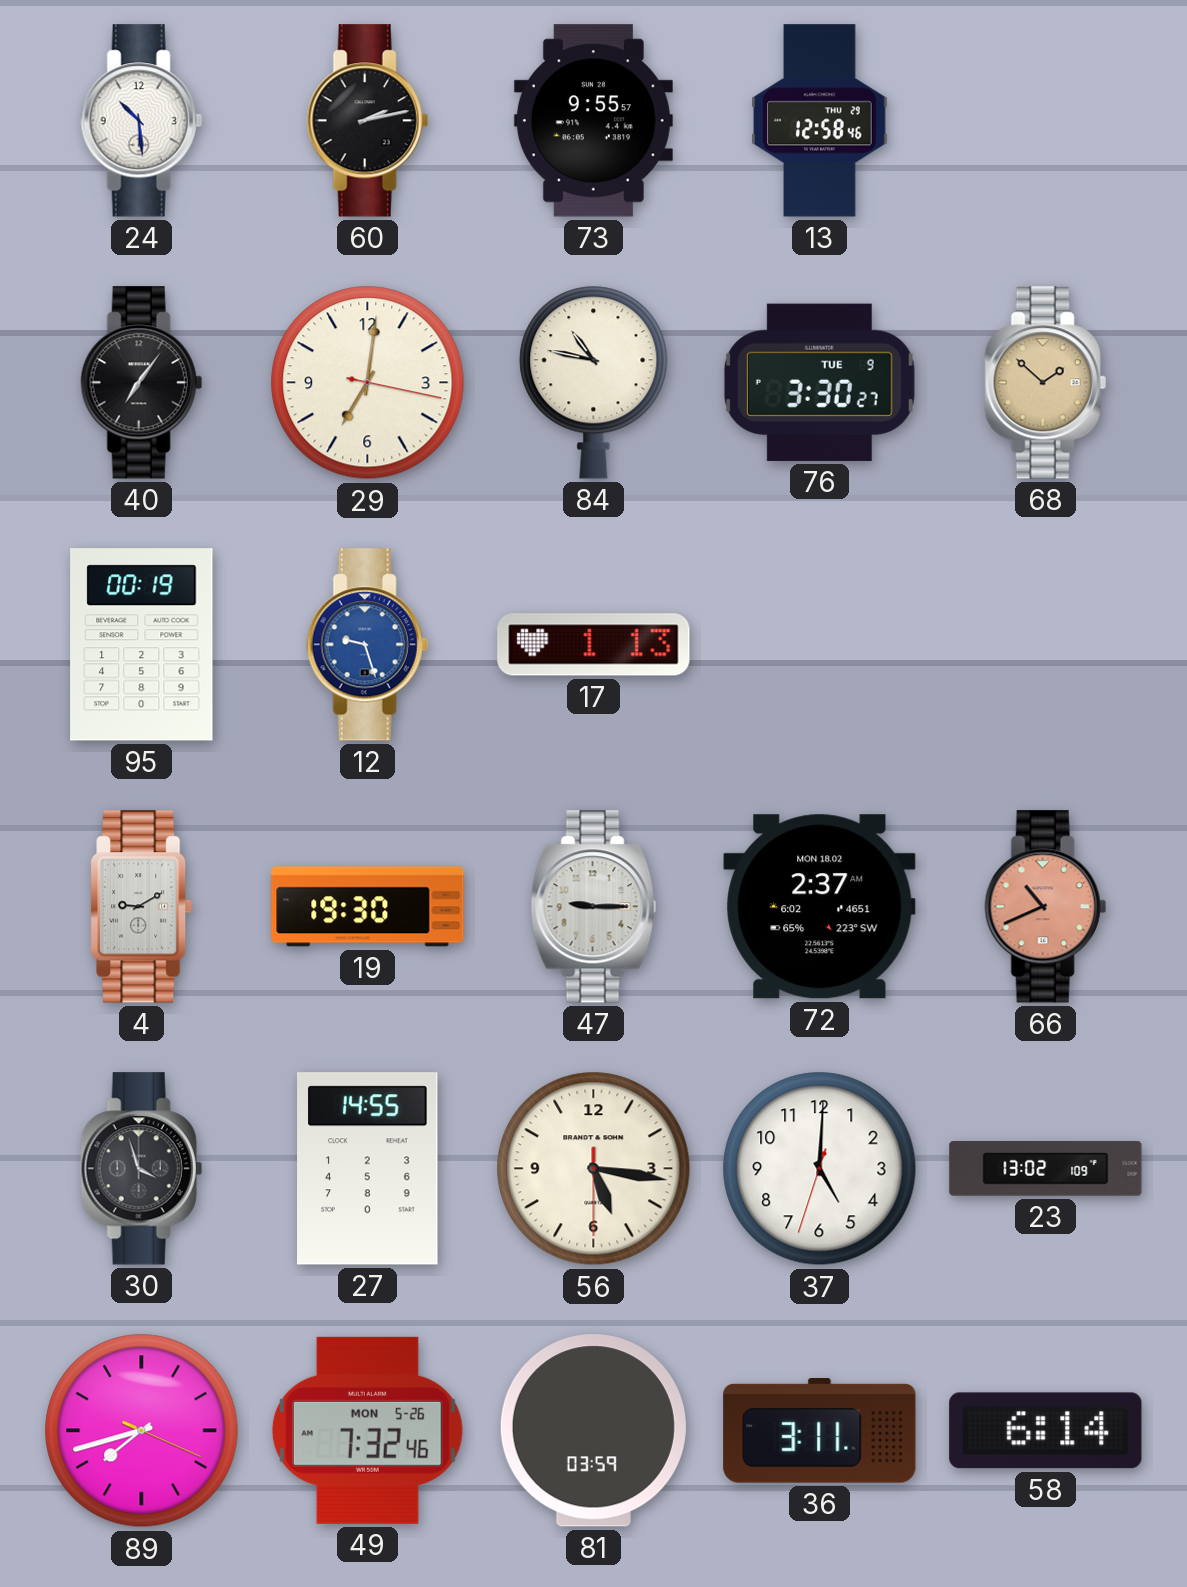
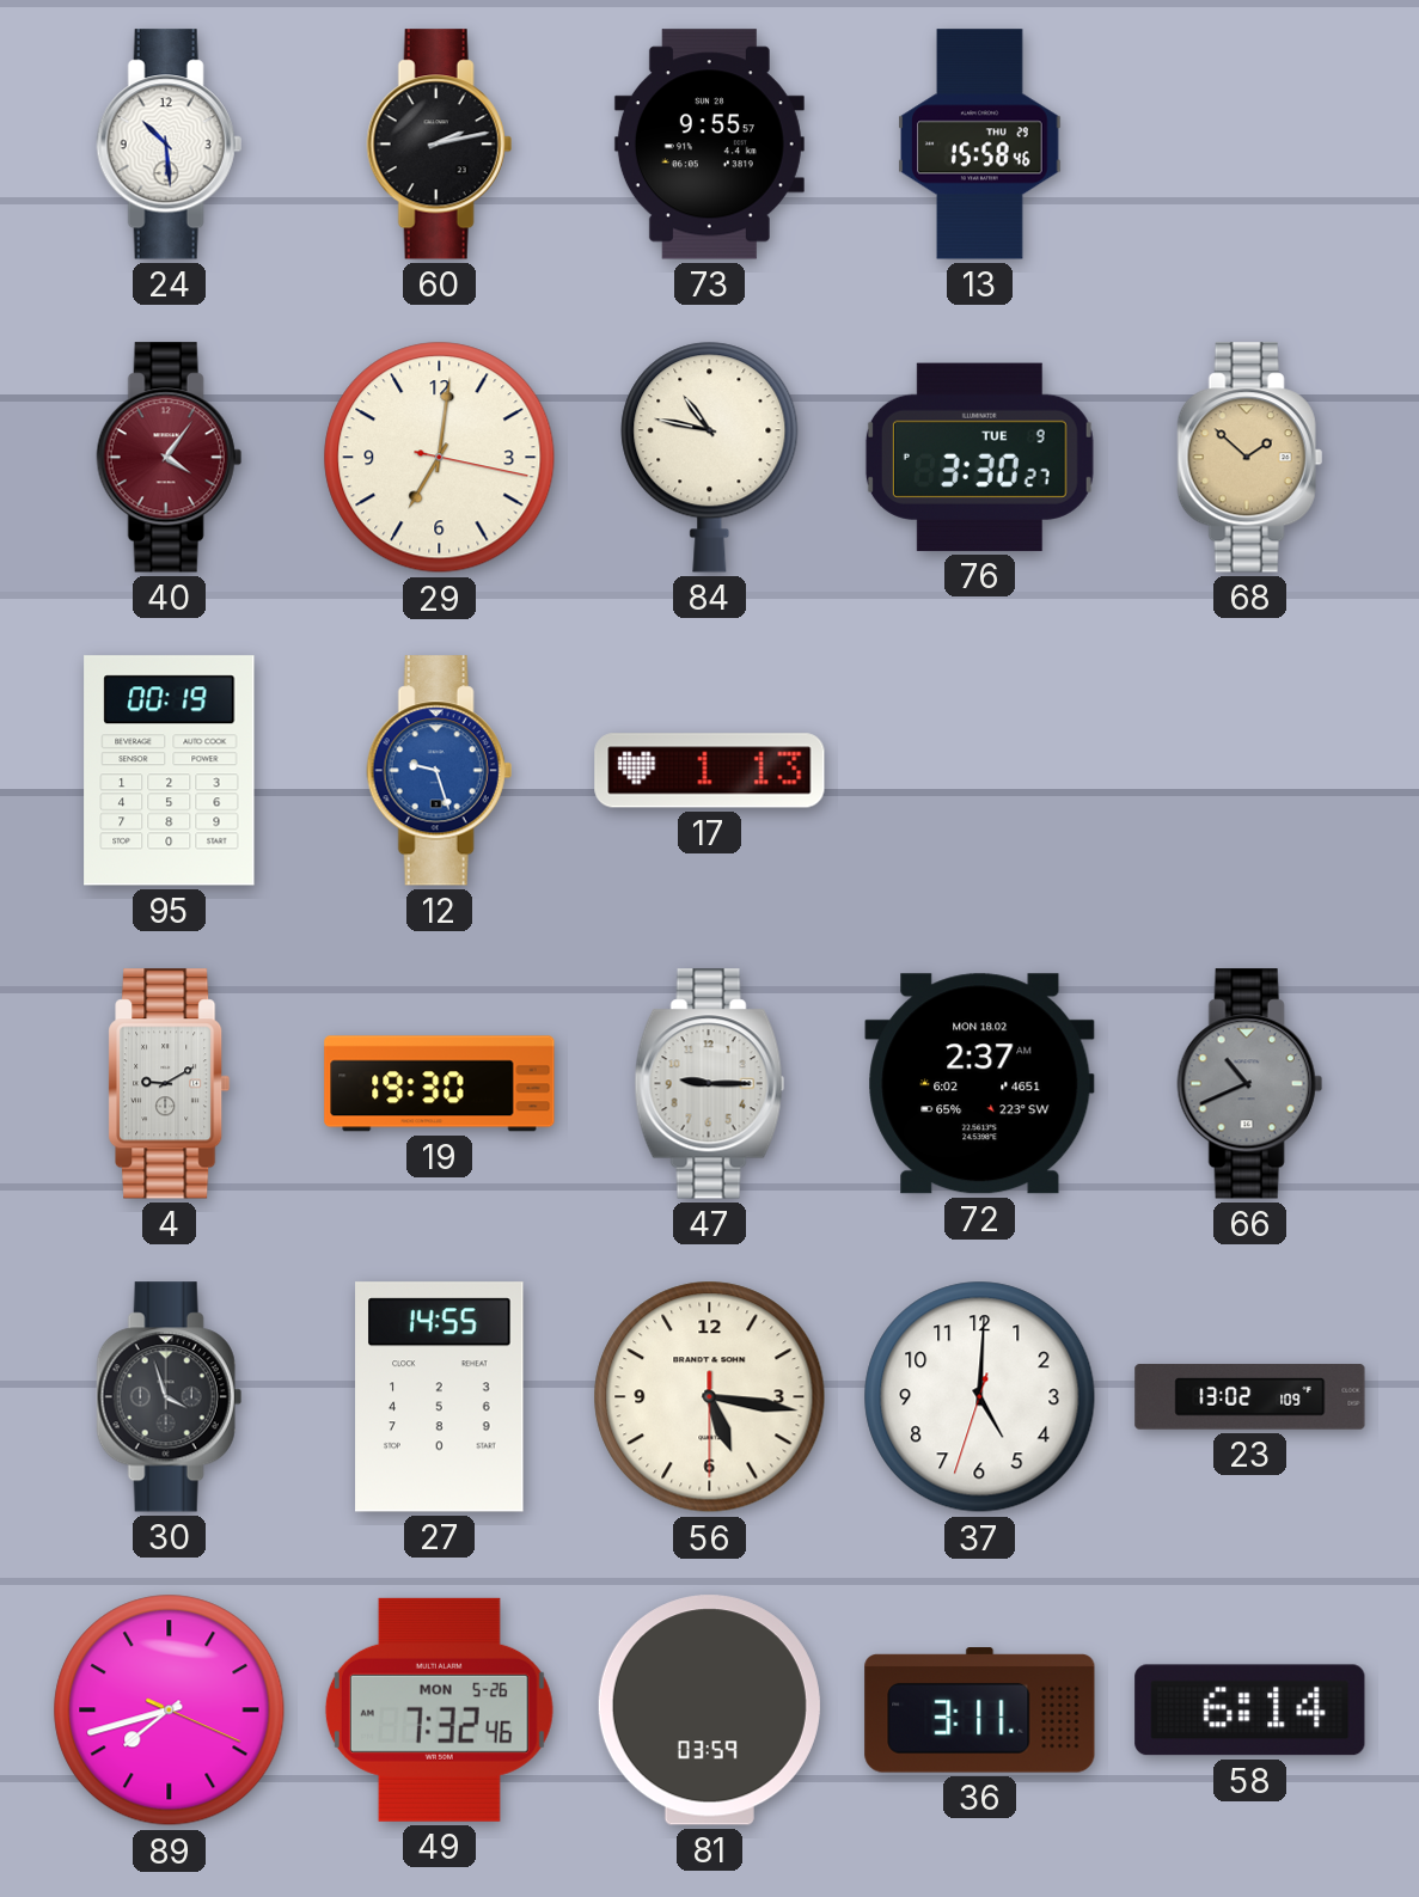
13: 12:58 -> 15:58 (980, 145)
40: 7:06 -> 4:06 (169, 458)
40 dial: black -> burgundy (169, 458)
66 dial: salmon -> grey (1249, 1084)
